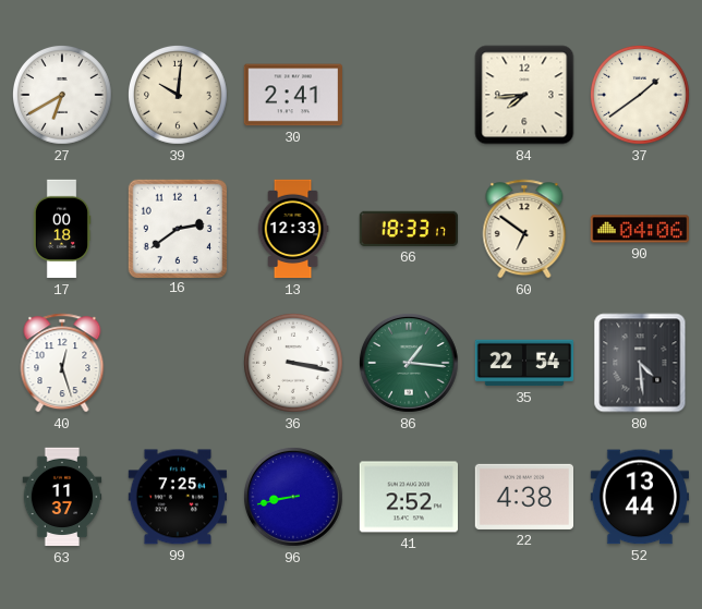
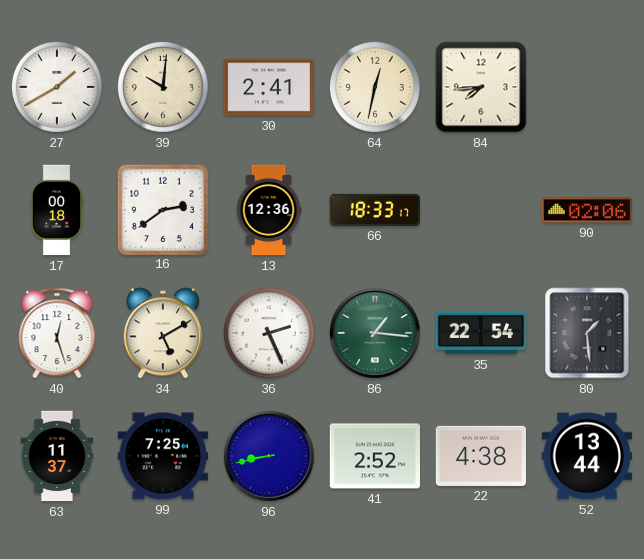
27: 6:40 -> 1:40 (57, 87)
64: none -> 12:32 (375, 87)
37: 1:39 -> none (640, 95)
13: 12:33 -> 12:36 (269, 210)
60: 6:51 -> none (524, 229)
90: 04:06 -> 02:06 (586, 210)
34: none -> 5:10 (163, 333)
36: 3:17 -> 2:26 (269, 333)
80: 4:29 -> 1:29 (587, 333)
